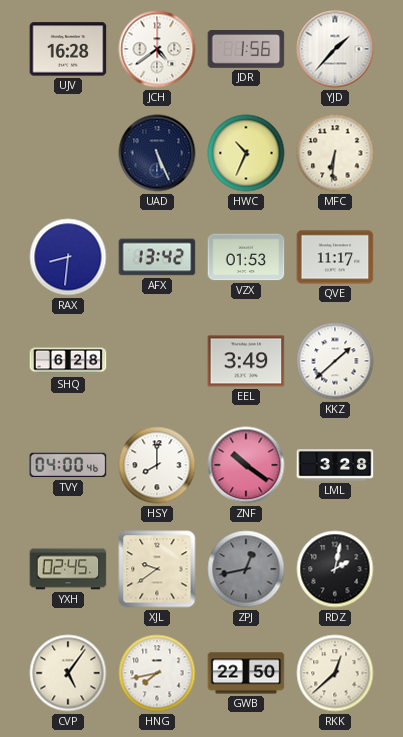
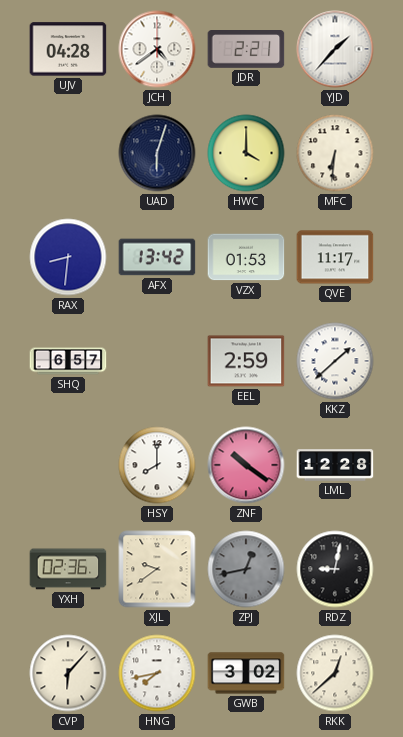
UJV: 16:28 -> 04:28 (68, 49)
JDR: 1:56 -> 2:21 (246, 49)
UAD: 5:26 -> 6:03 (157, 153)
HWC: 10:34 -> 4:00 (246, 153)
SHQ: 6:28 -> 6:57 (68, 361)
EEL: 3:49 -> 2:59 (246, 361)
TVY: 04:00 -> none (68, 465)
LML: 3:28 -> 12:28 (335, 465)
YXH: 02:45 -> 02:36 (68, 569)
RDZ: 2:02 -> 9:02 (335, 569)
CVP: 5:06 -> 6:07 (68, 673)
GWB: 22:50 -> 3:02 (246, 673)
